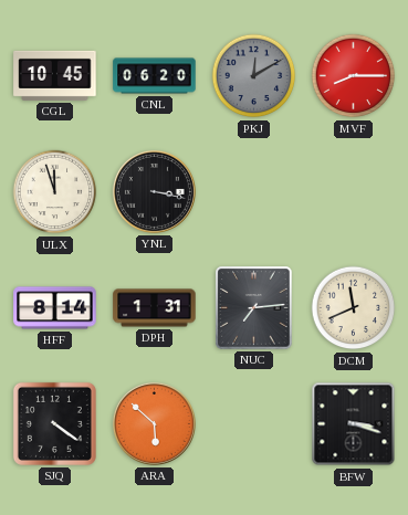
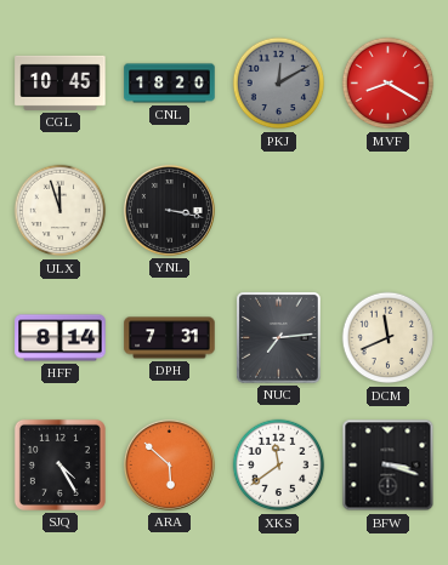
CNL: 06:20 -> 18:20 (170, 84)
MVF: 8:15 -> 8:20 (389, 84)
DPH: 1:31 -> 7:31 (170, 338)
SJQ: 4:21 -> 4:25 (59, 464)
XKS: none -> 11:39 (279, 466)
